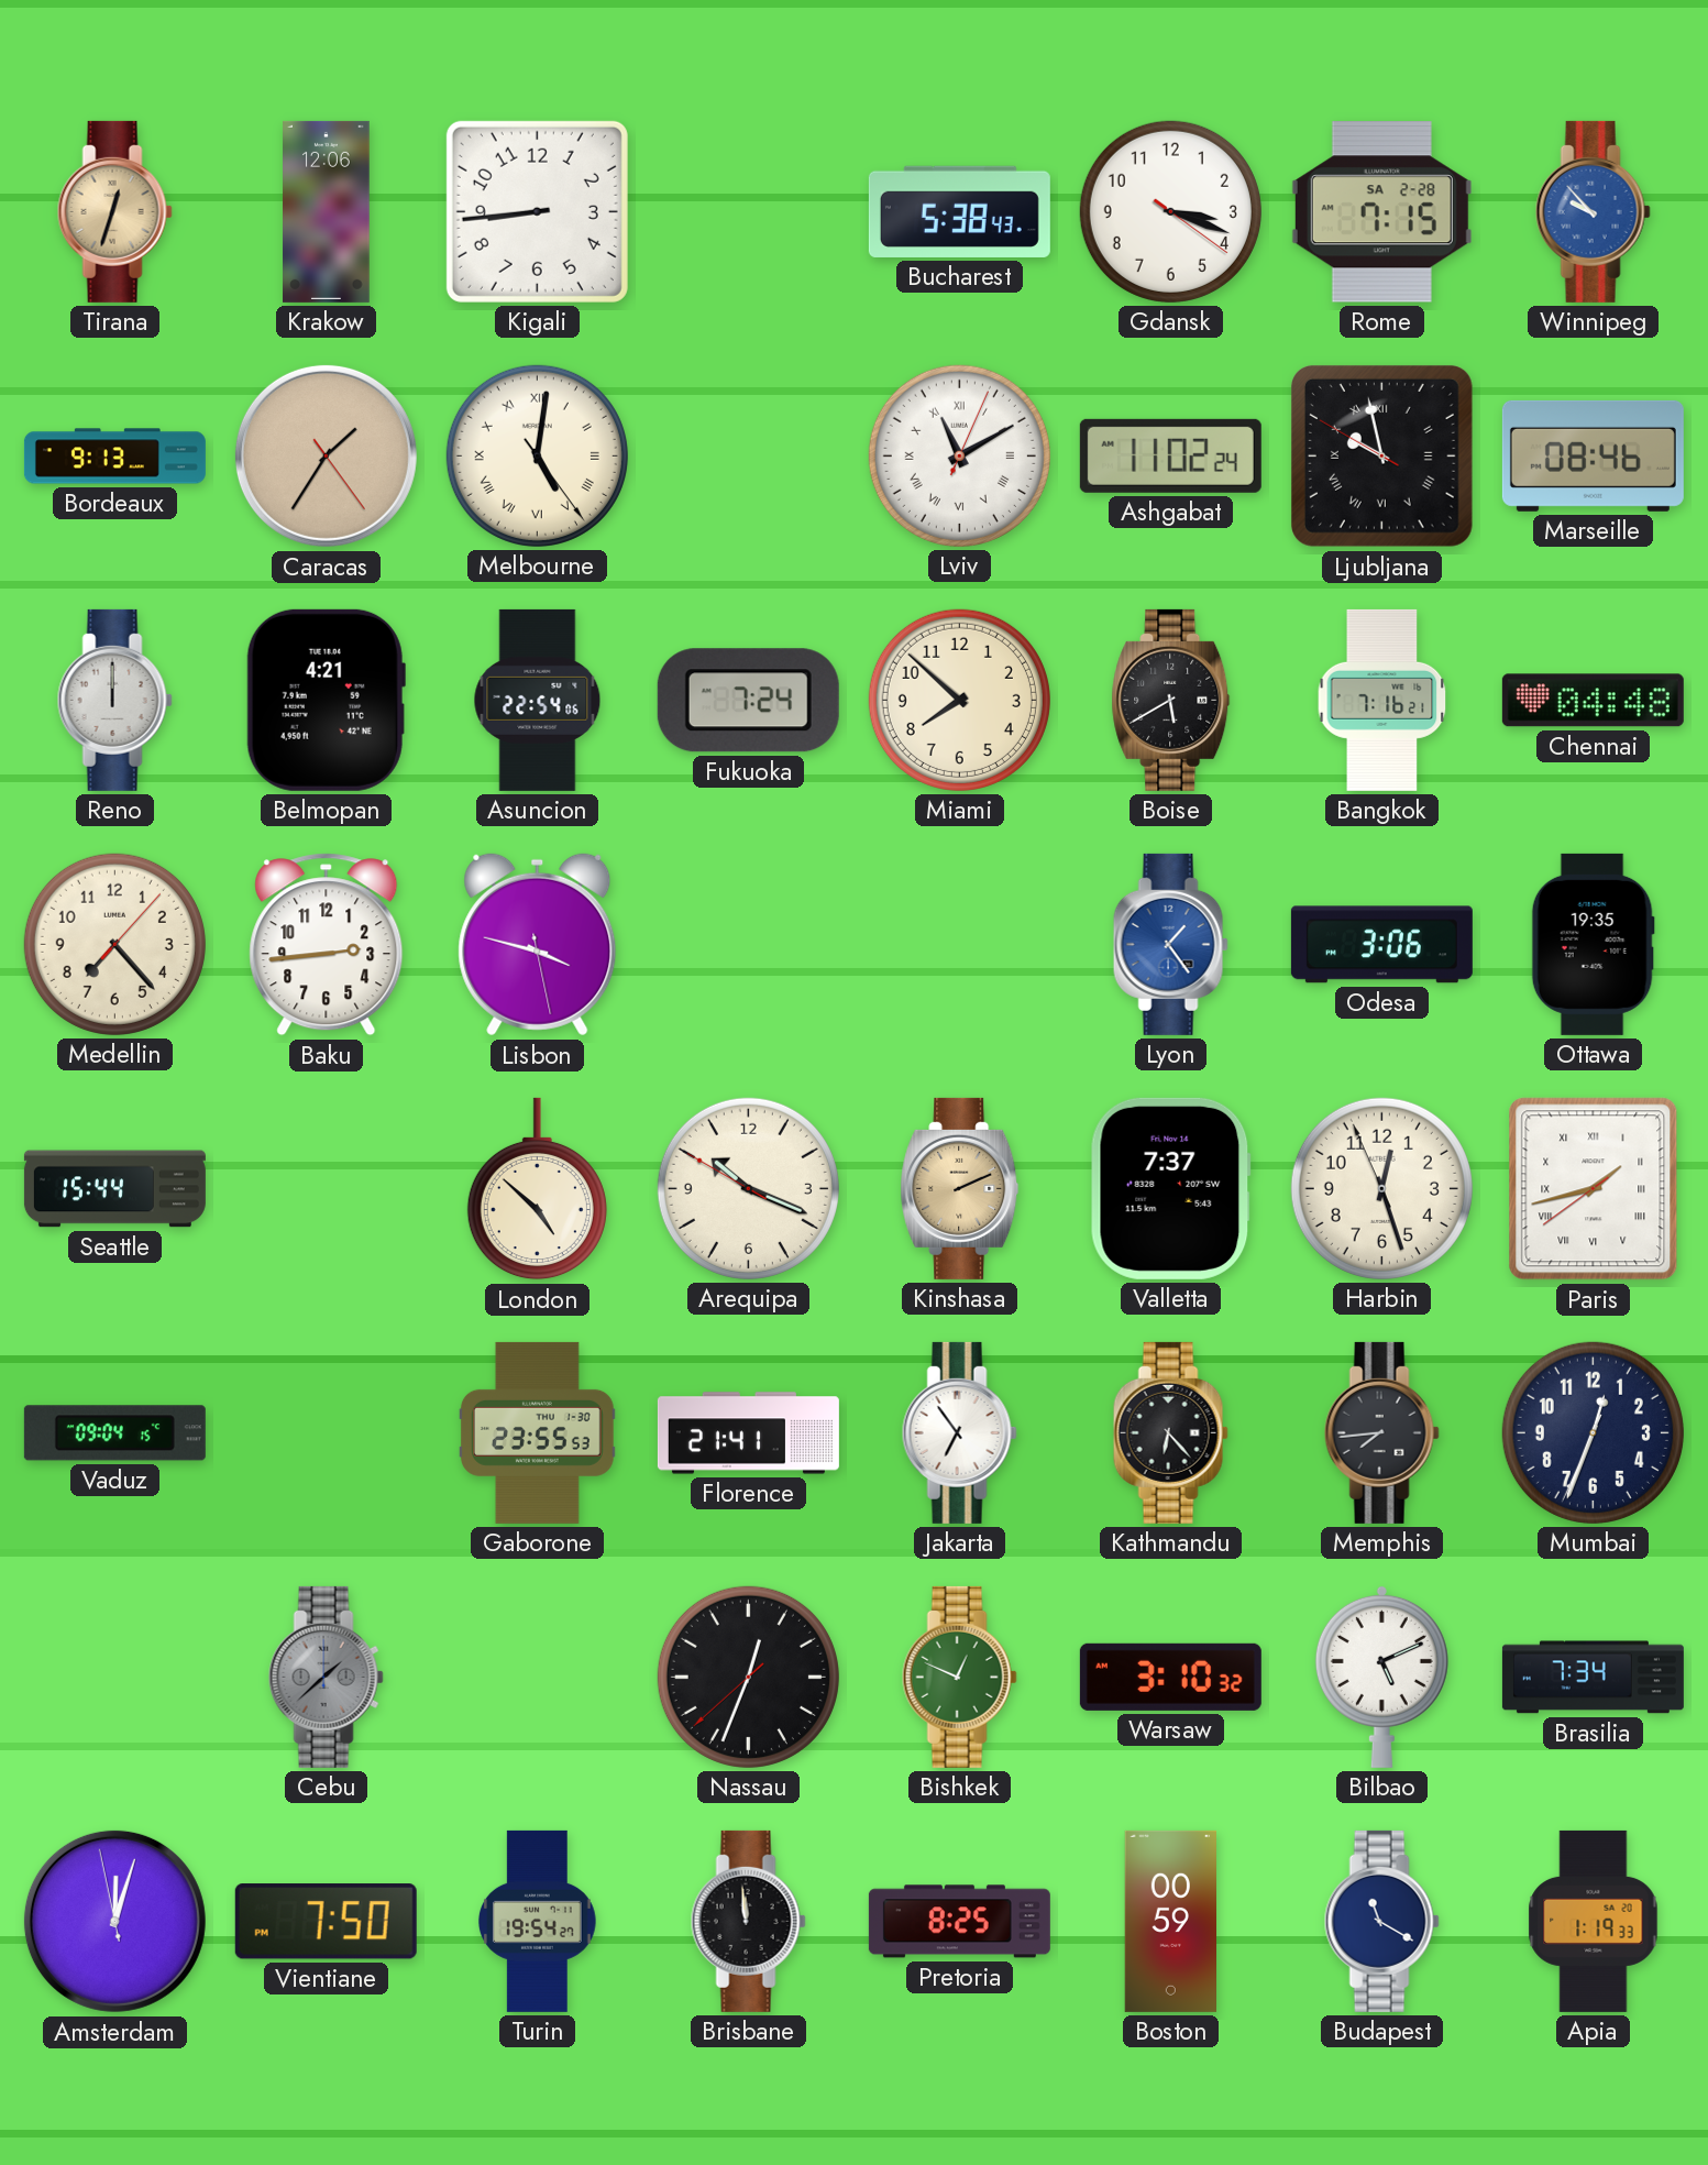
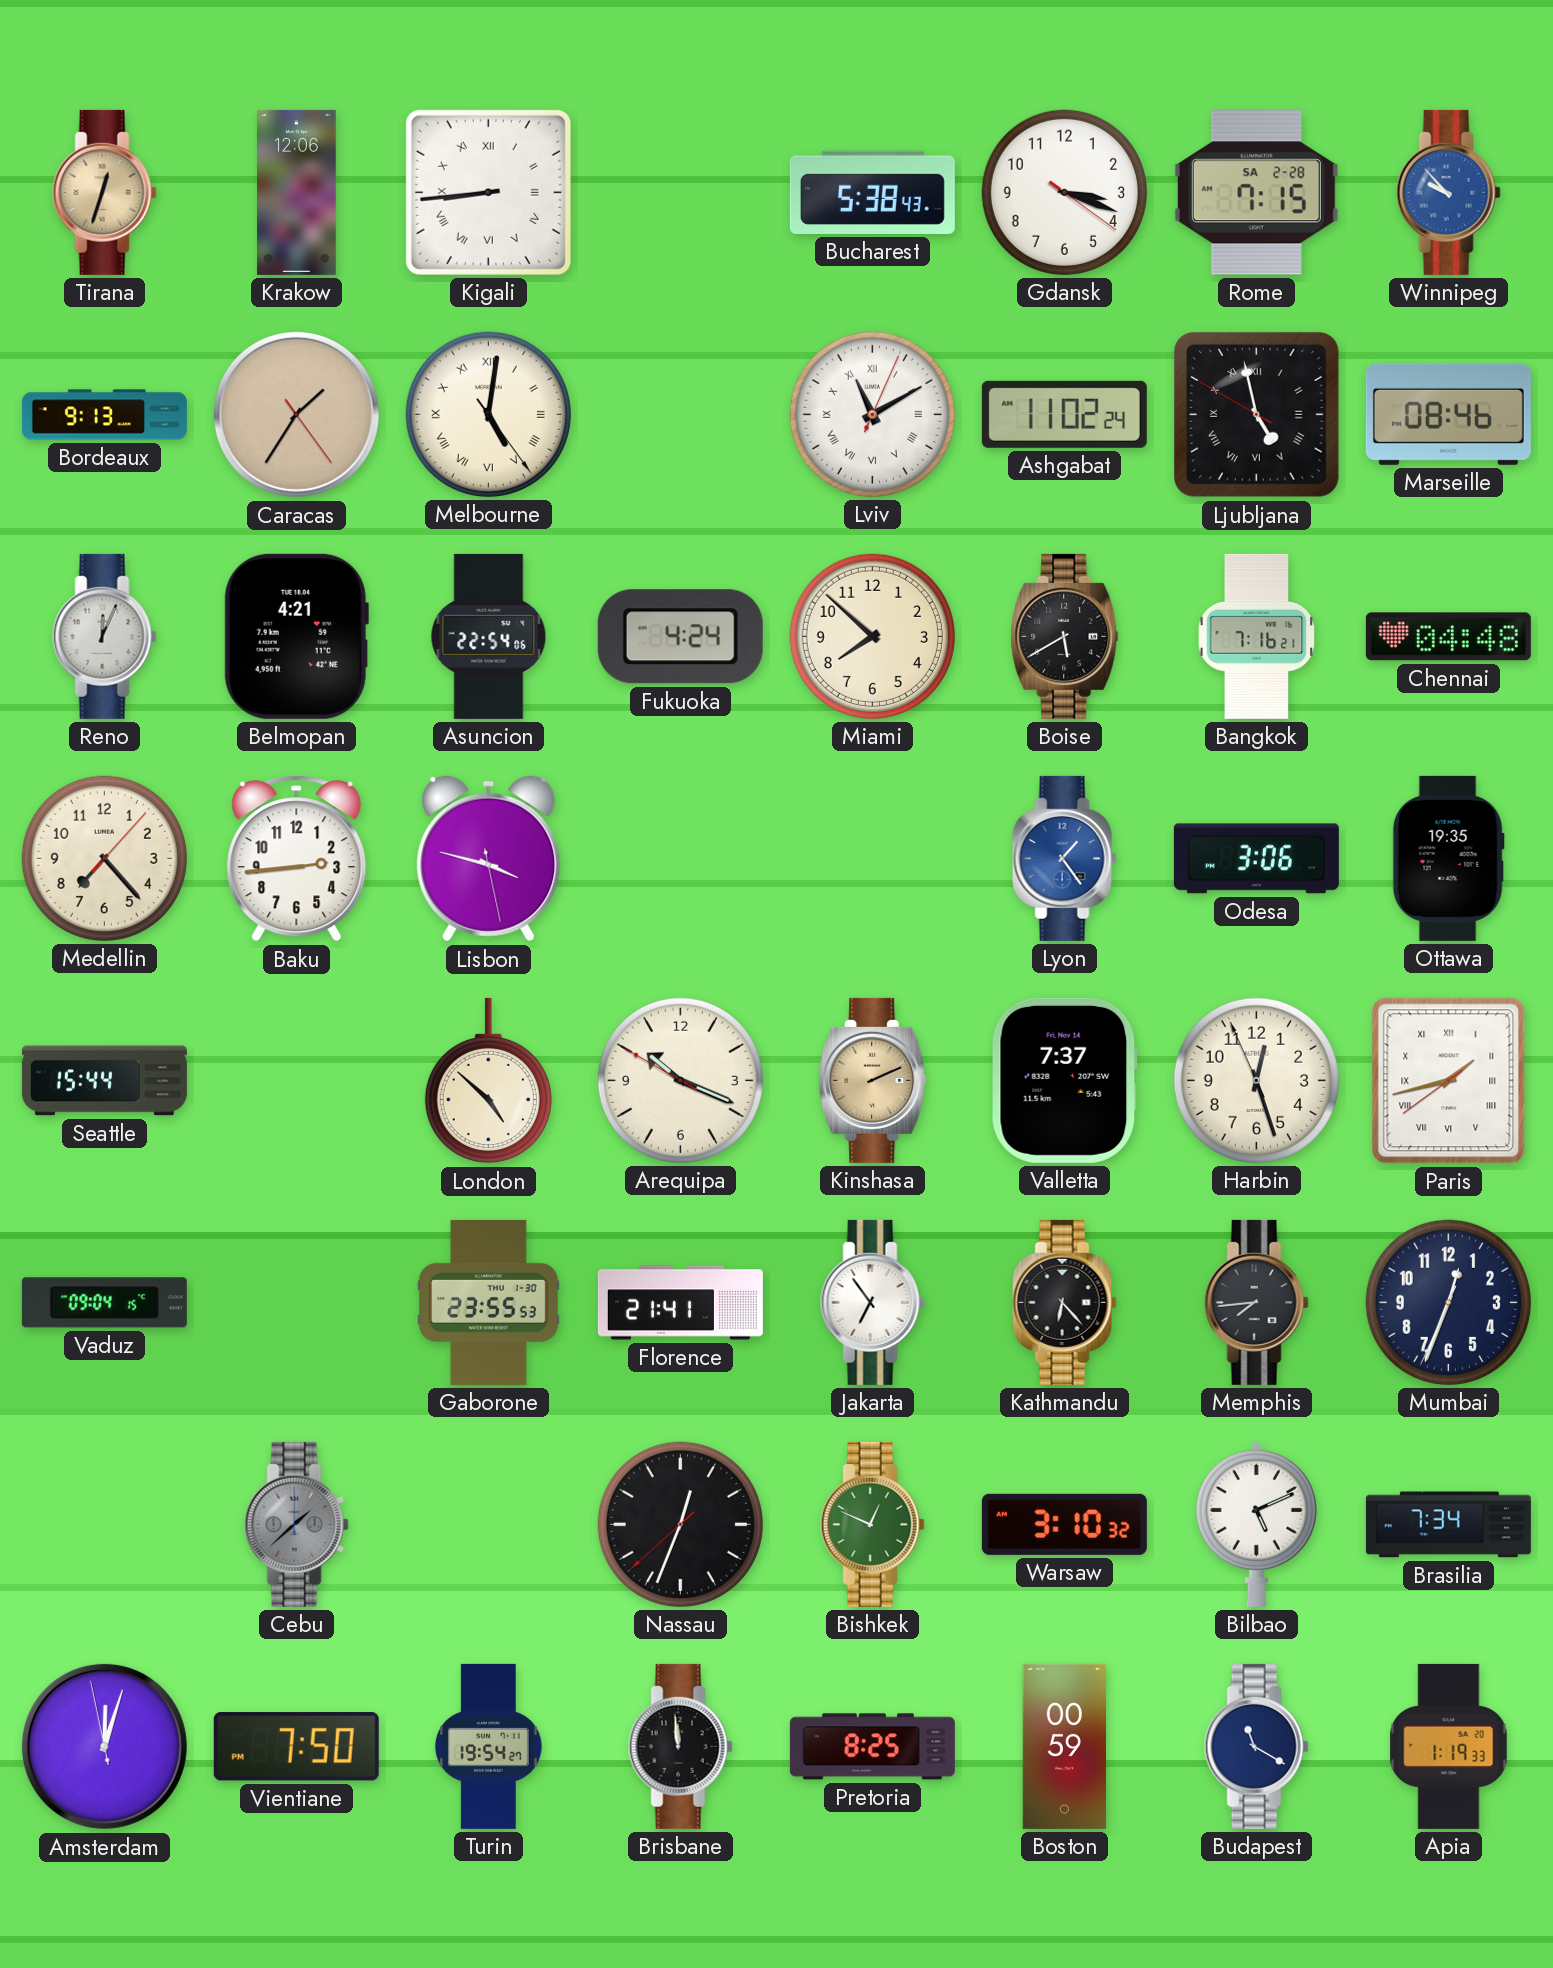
Kigali numerals: Arabic -> Roman (488, 192)
Ljubljana: 9:57 -> 4:57 (1256, 414)
Reno: 12:00 -> 12:04 (104, 636)
Fukuoka: 7:24 -> 4:24 (680, 637)
